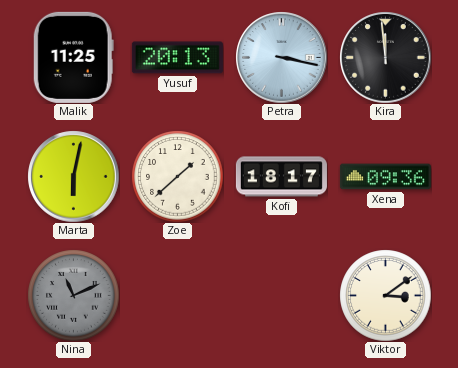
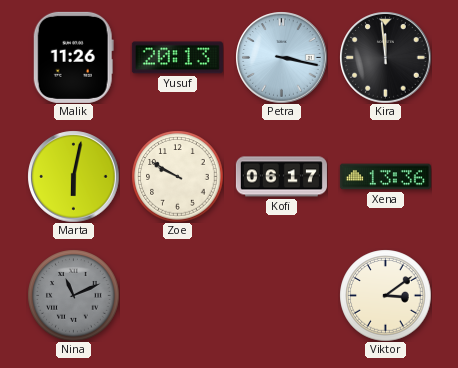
Malik: 11:25 -> 11:26 (73, 57)
Zoe: 1:38 -> 9:50 (177, 176)
Kofi: 18:17 -> 06:17 (281, 177)
Xena: 09:36 -> 13:36 (385, 177)
